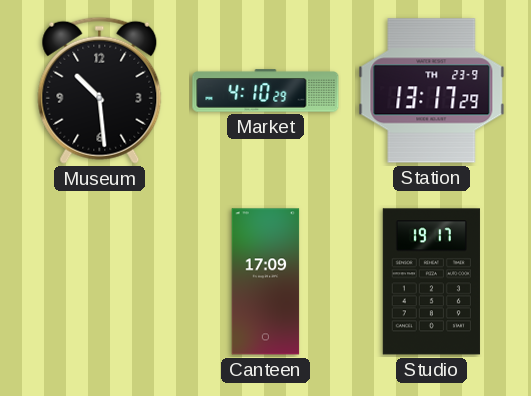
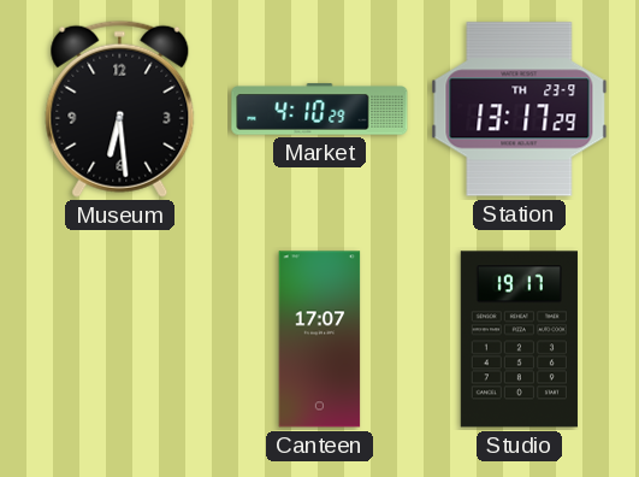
Museum: 10:29 -> 6:29 (120, 108)
Canteen: 17:09 -> 17:07 (320, 340)
